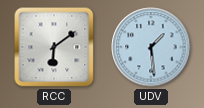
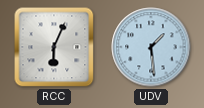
RCC: 6:09 -> 6:04 (54, 47)
